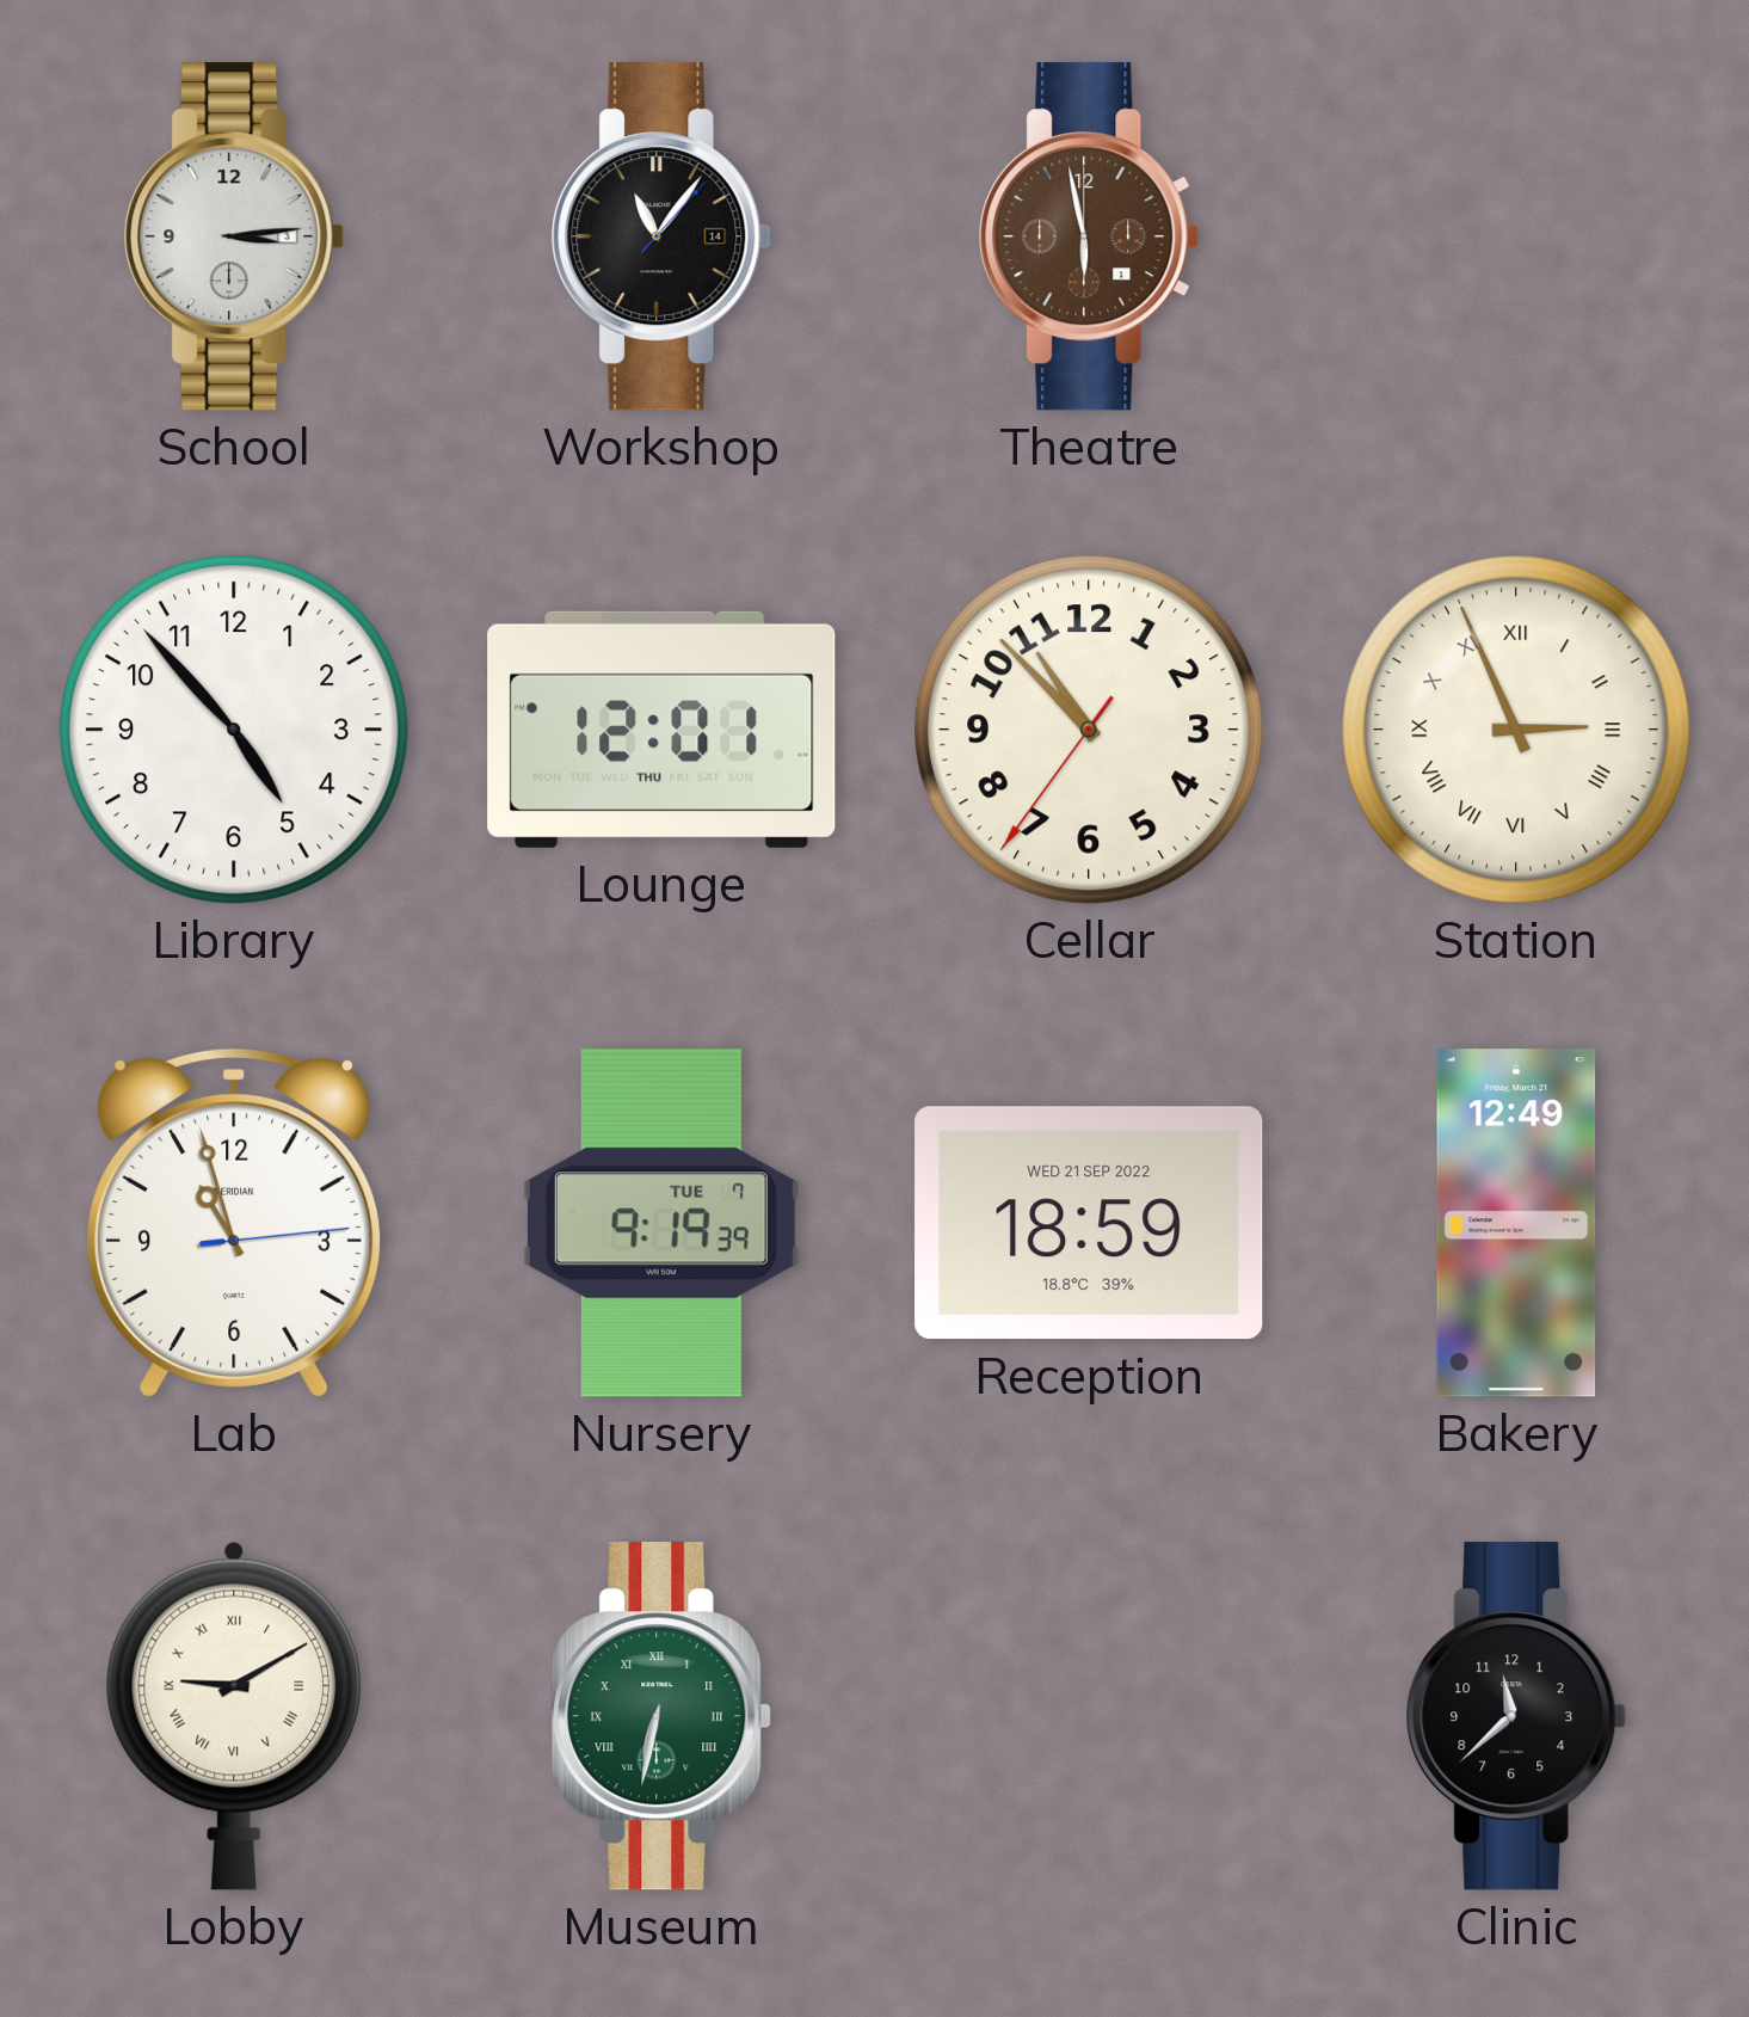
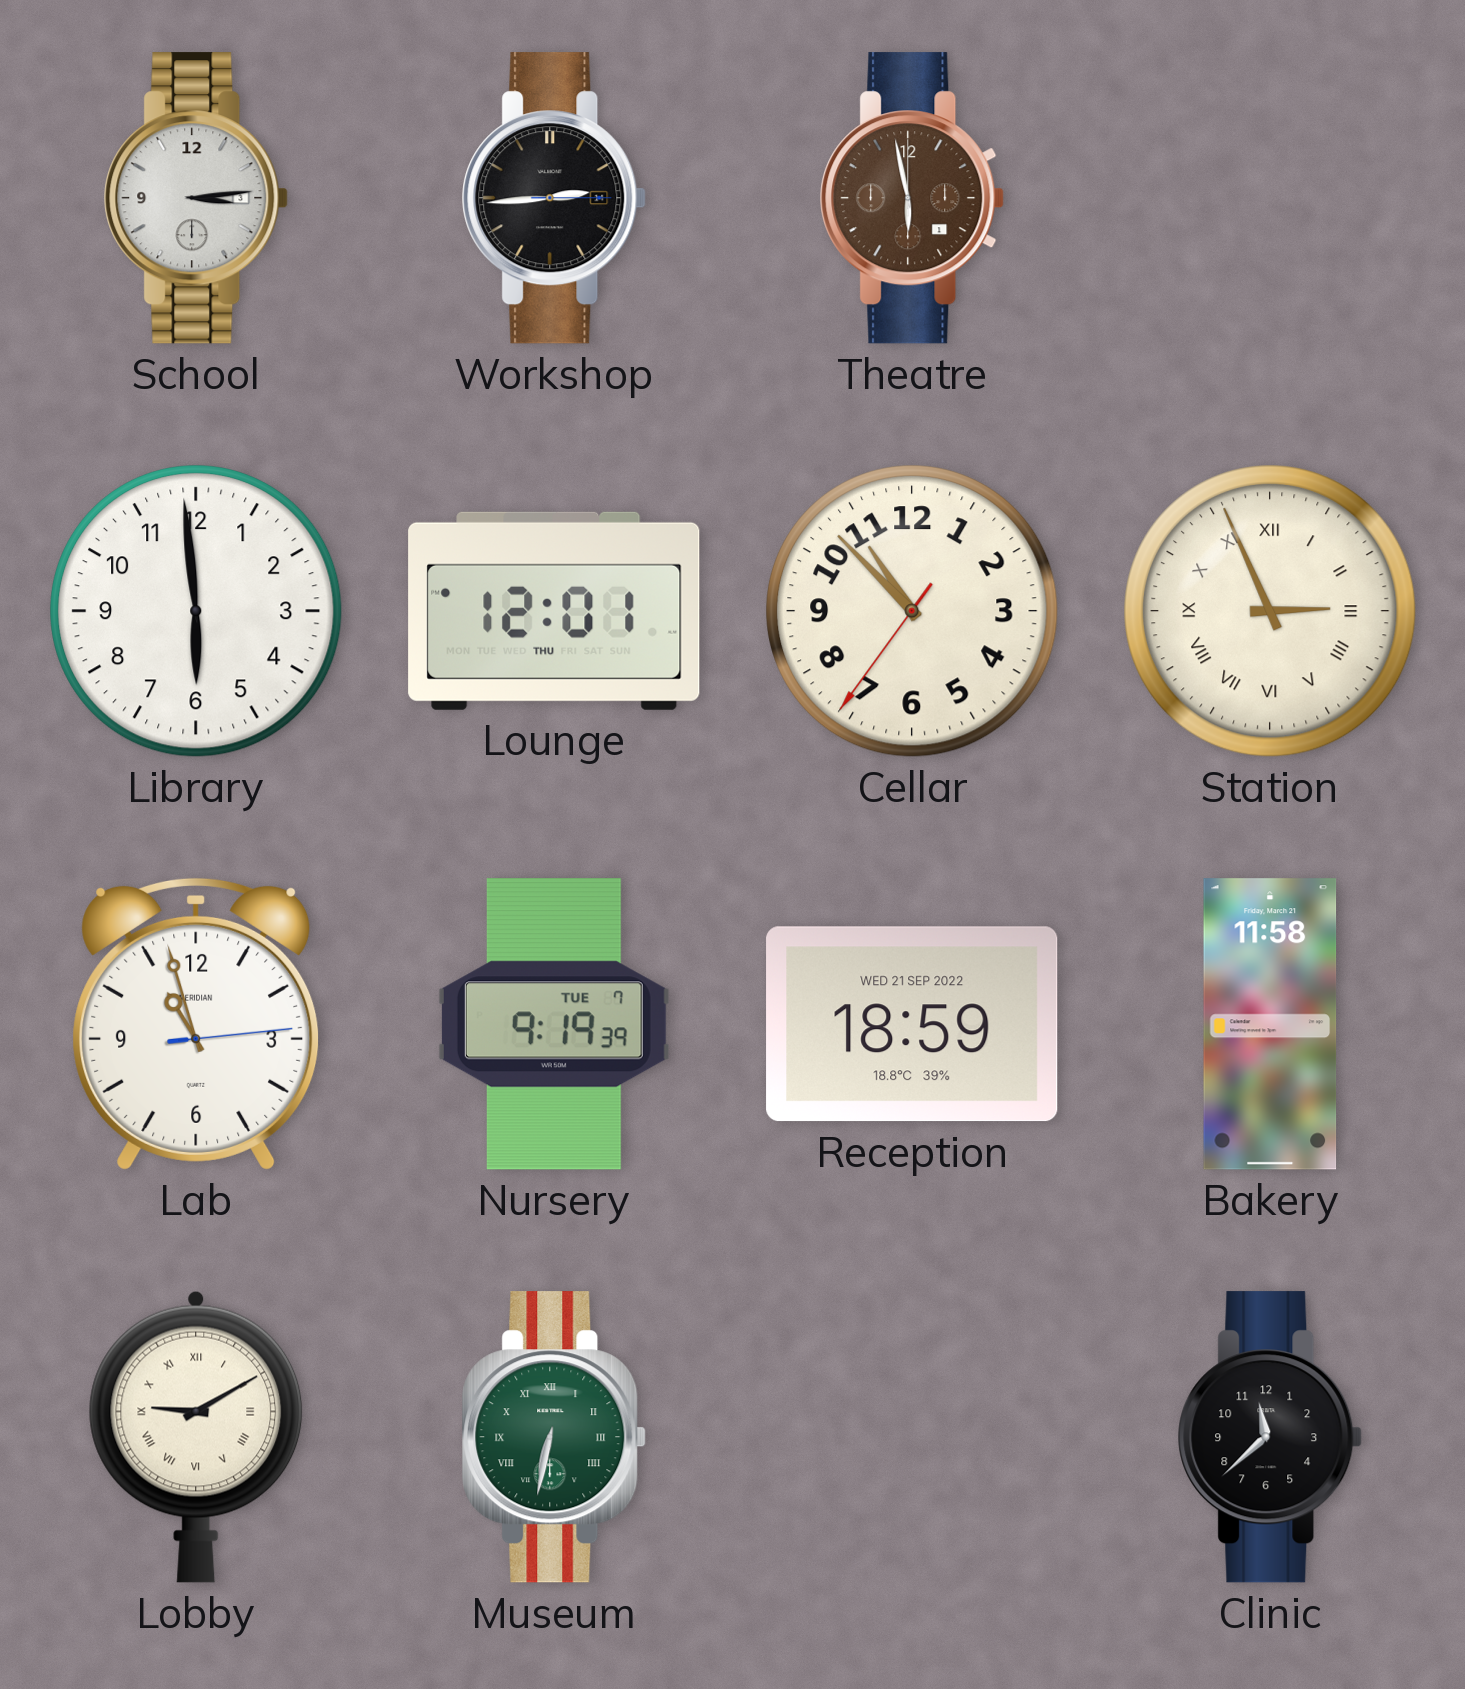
Workshop: 11:06 -> 2:44 (554, 198)
Library: 4:53 -> 5:59 (196, 611)
Bakery: 12:49 -> 11:58 (1270, 1024)
